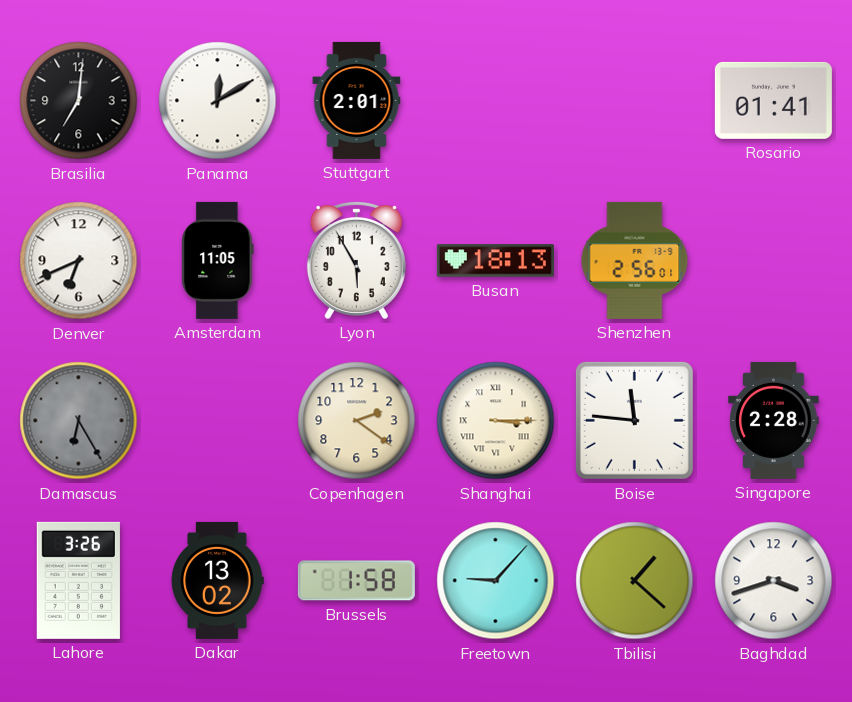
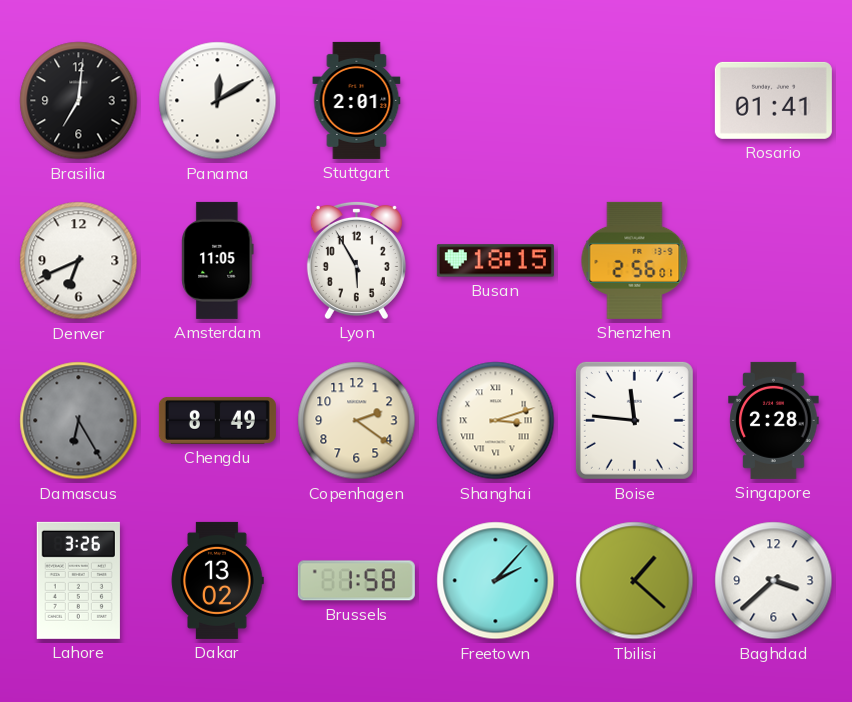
Busan: 18:13 -> 18:15 (495, 261)
Chengdu: none -> 8:49 (217, 420)
Shanghai: 3:15 -> 3:12 (496, 421)
Freetown: 9:07 -> 2:07 (496, 581)
Baghdad: 3:42 -> 3:38 (774, 581)
